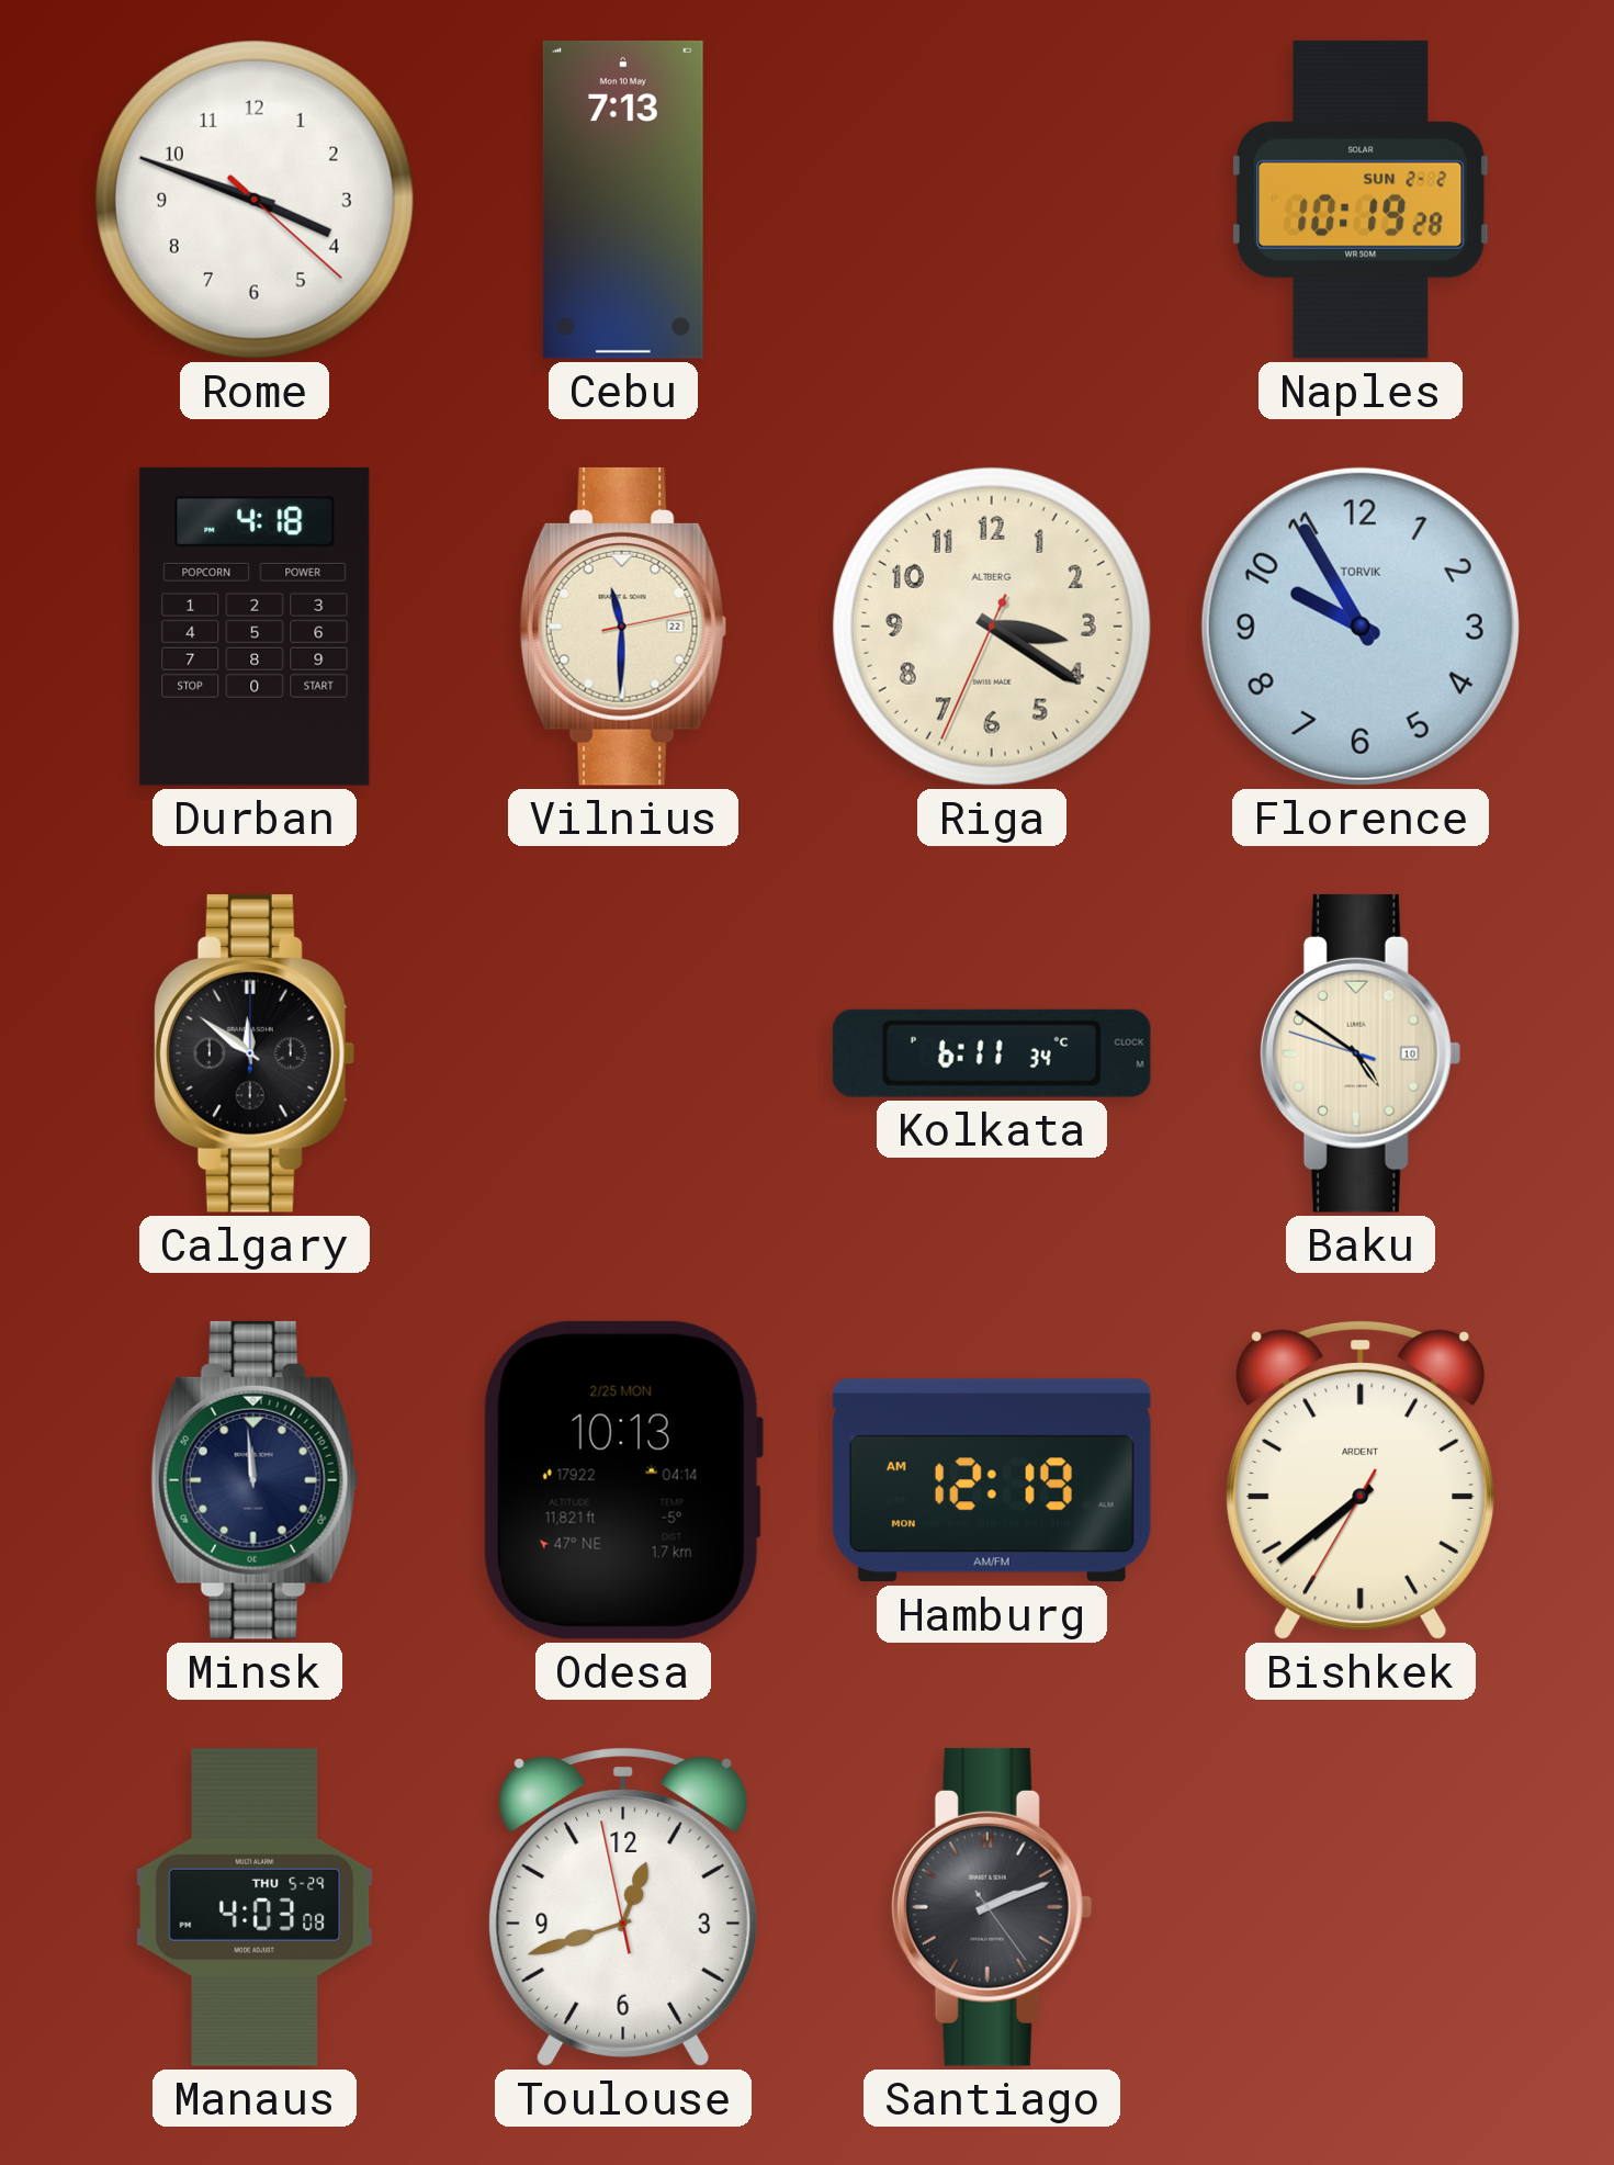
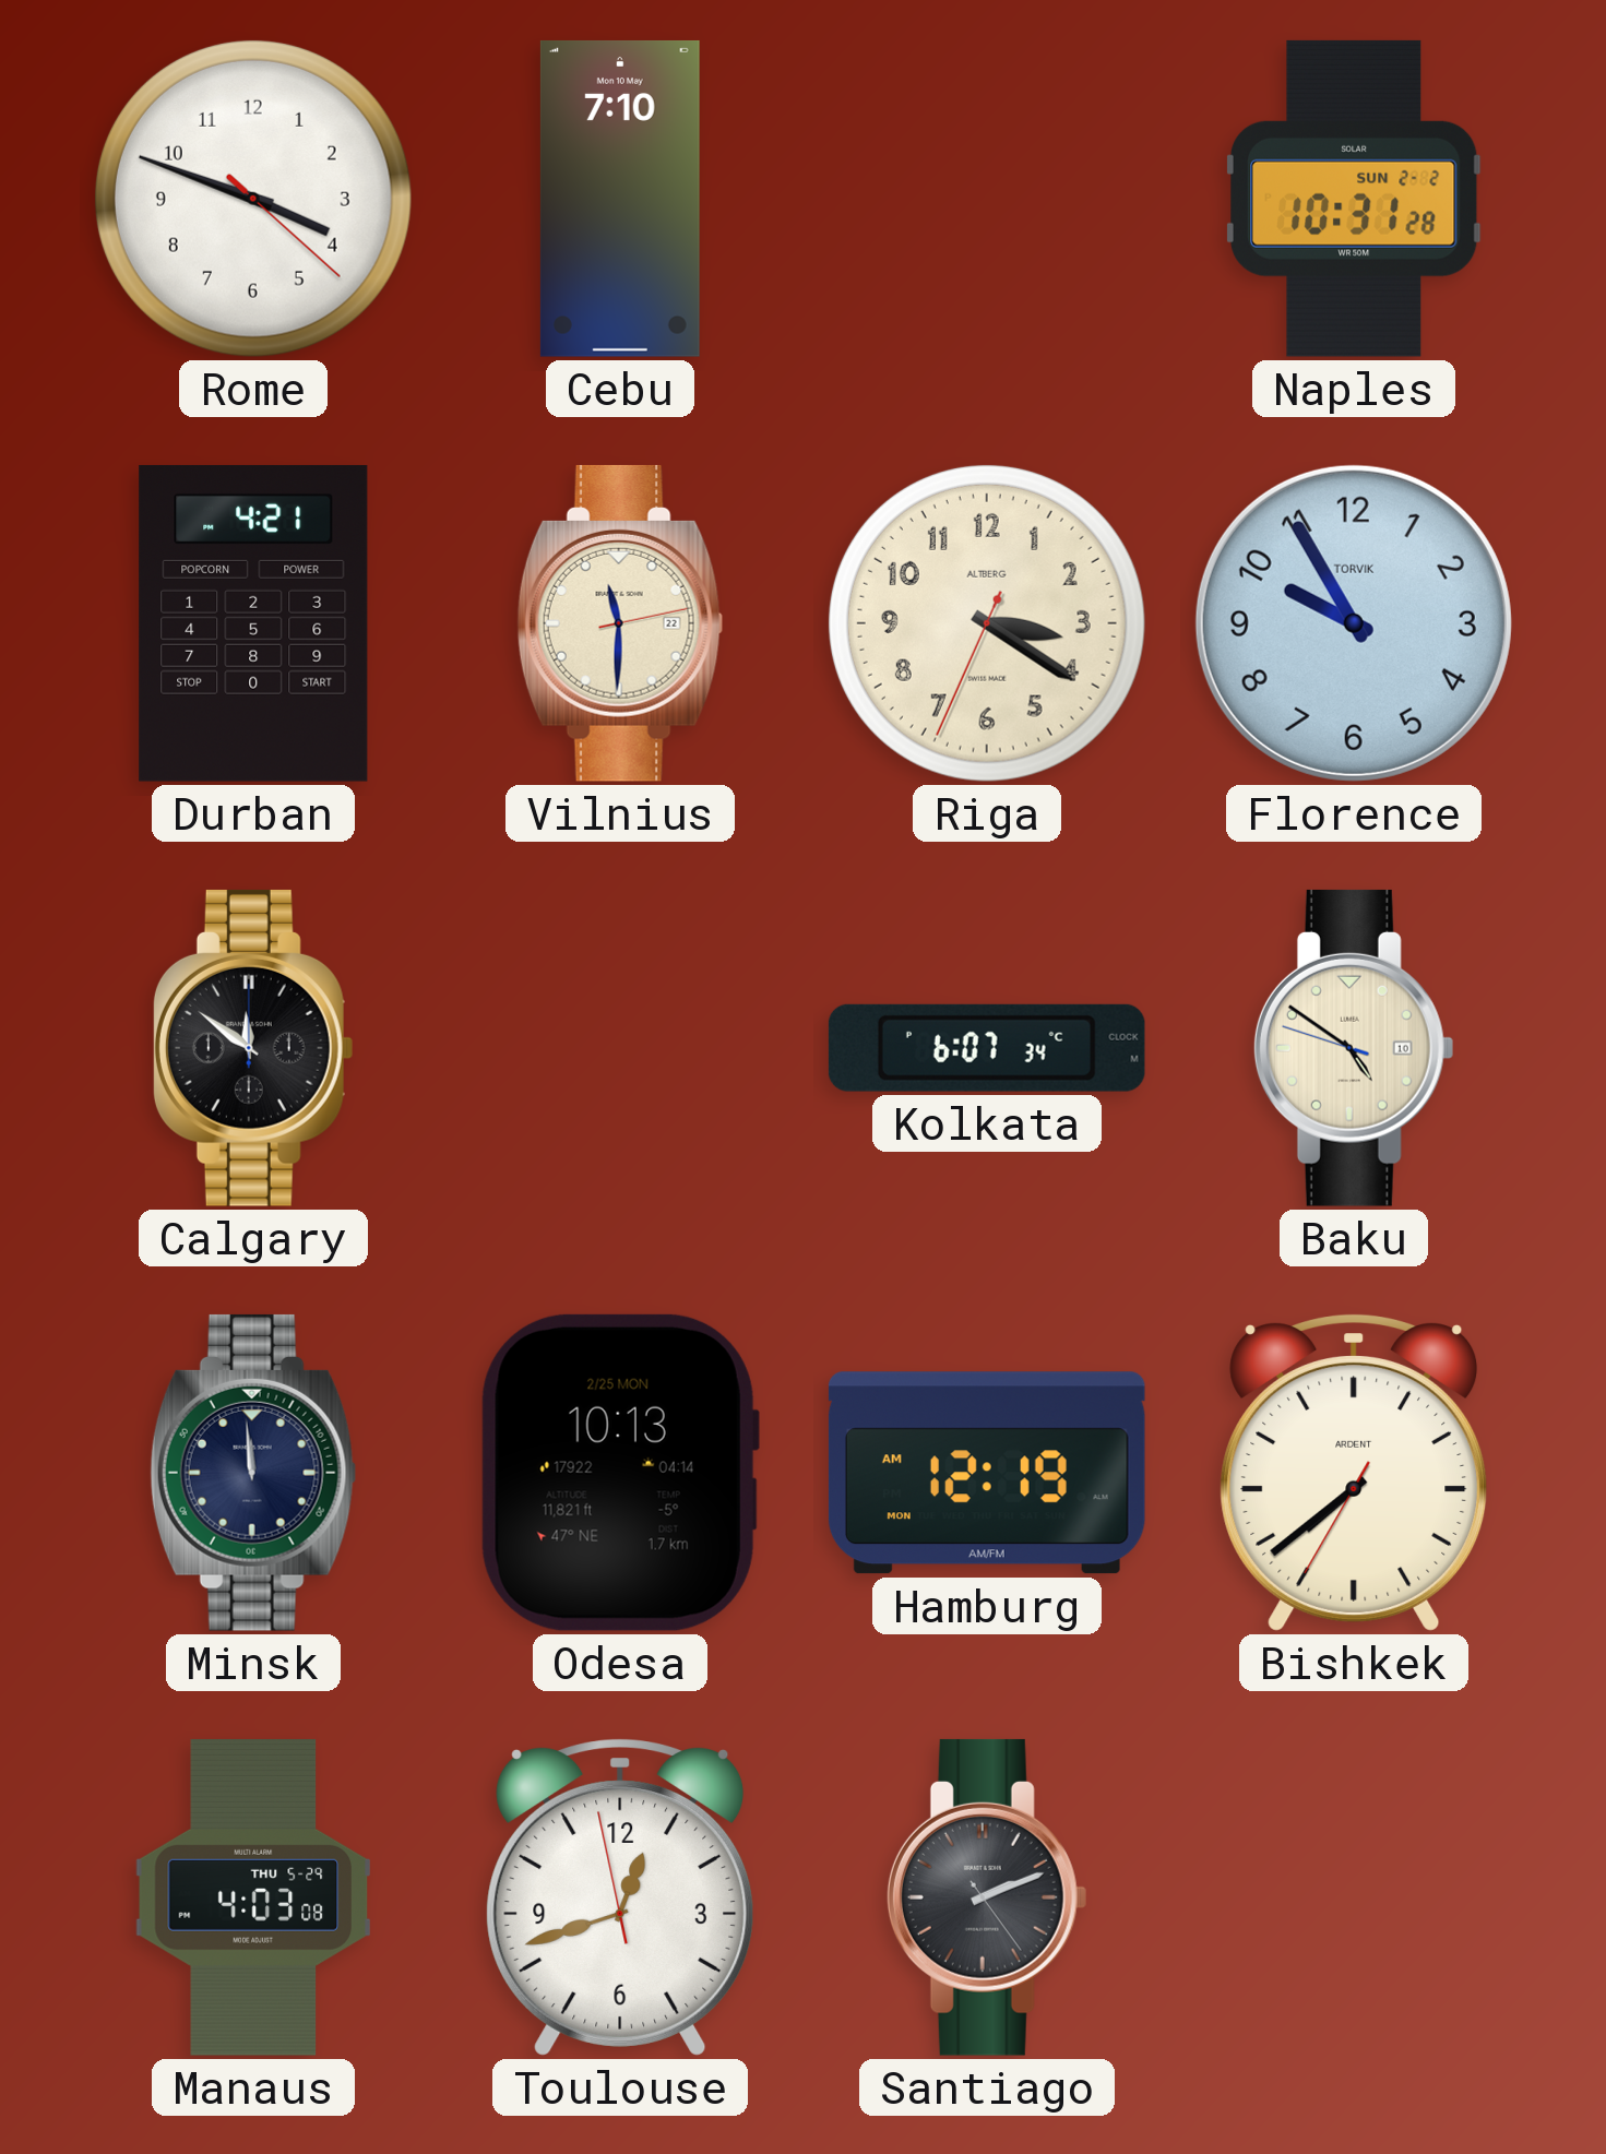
Cebu: 7:13 -> 7:10 (620, 199)
Naples: 10:19 -> 10:31 (1355, 199)
Durban: 4:18 -> 4:21 (253, 623)
Kolkata: 6:11 -> 6:07 (987, 1048)
